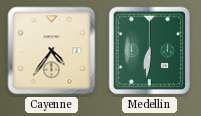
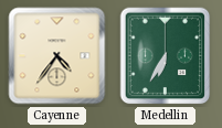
Medellin: 6:31 -> 6:35 (166, 56)
